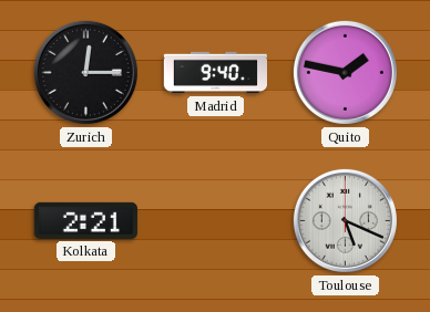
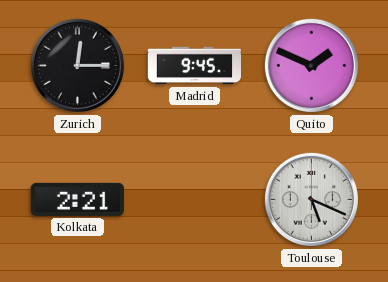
Madrid: 9:40 -> 9:45 (194, 66)
Quito: 1:47 -> 1:49 (311, 65)
